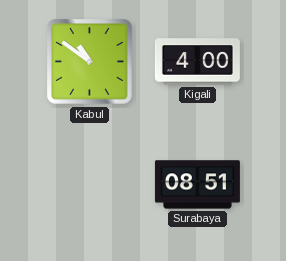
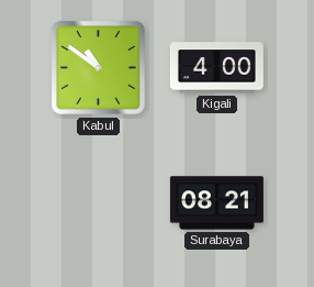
Surabaya: 08:51 -> 08:21 (216, 203)
